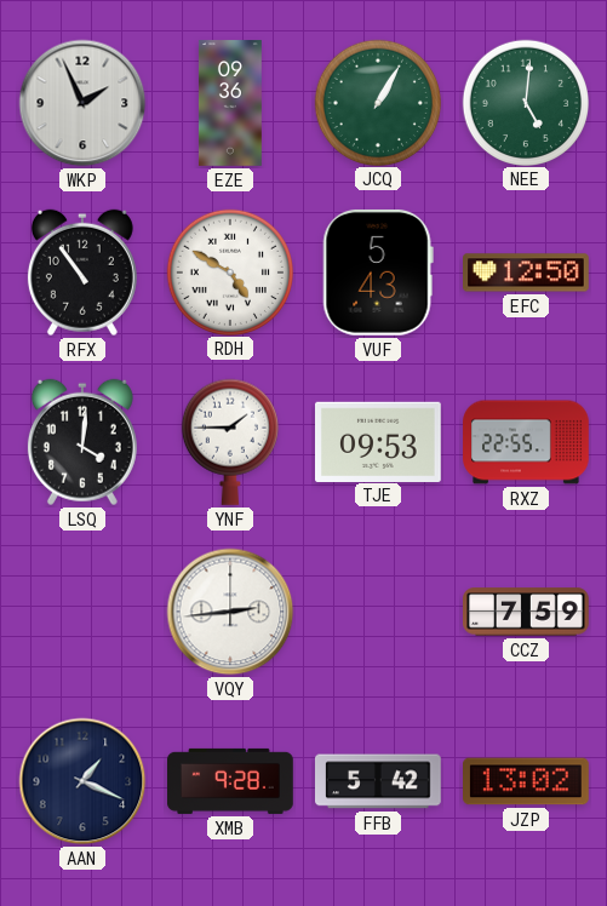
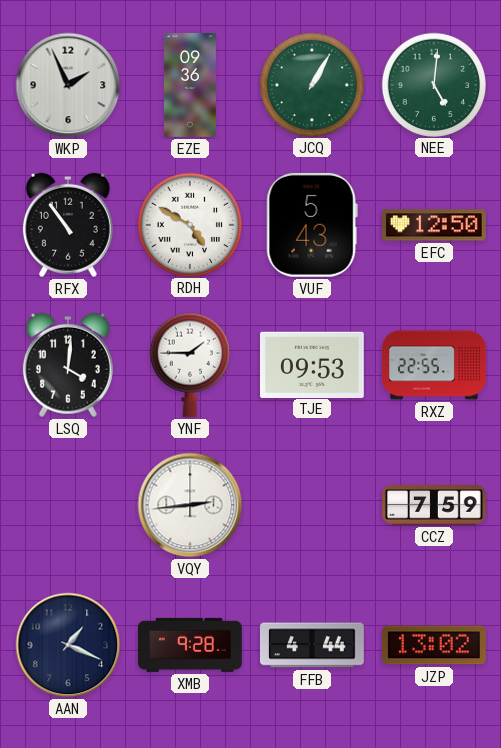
FFB: 5:42 -> 4:44 (313, 645)
